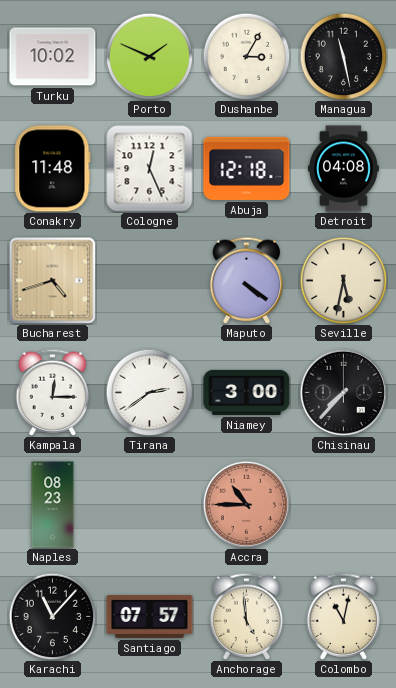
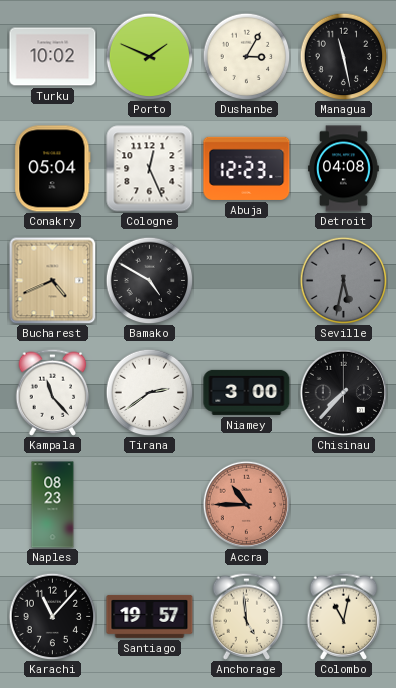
Conakry: 11:48 -> 05:04 (53, 169)
Abuja: 12:18 -> 12:23 (247, 168)
Bucharest: 4:42 -> 4:41 (52, 280)
Bamako: none -> 4:50 (149, 280)
Maputo: 4:21 -> none (247, 280)
Seville dial: cream -> grey (343, 280)
Kampala: 12:15 -> 11:23 (53, 392)
Santiago: 07:57 -> 19:57 (150, 616)
